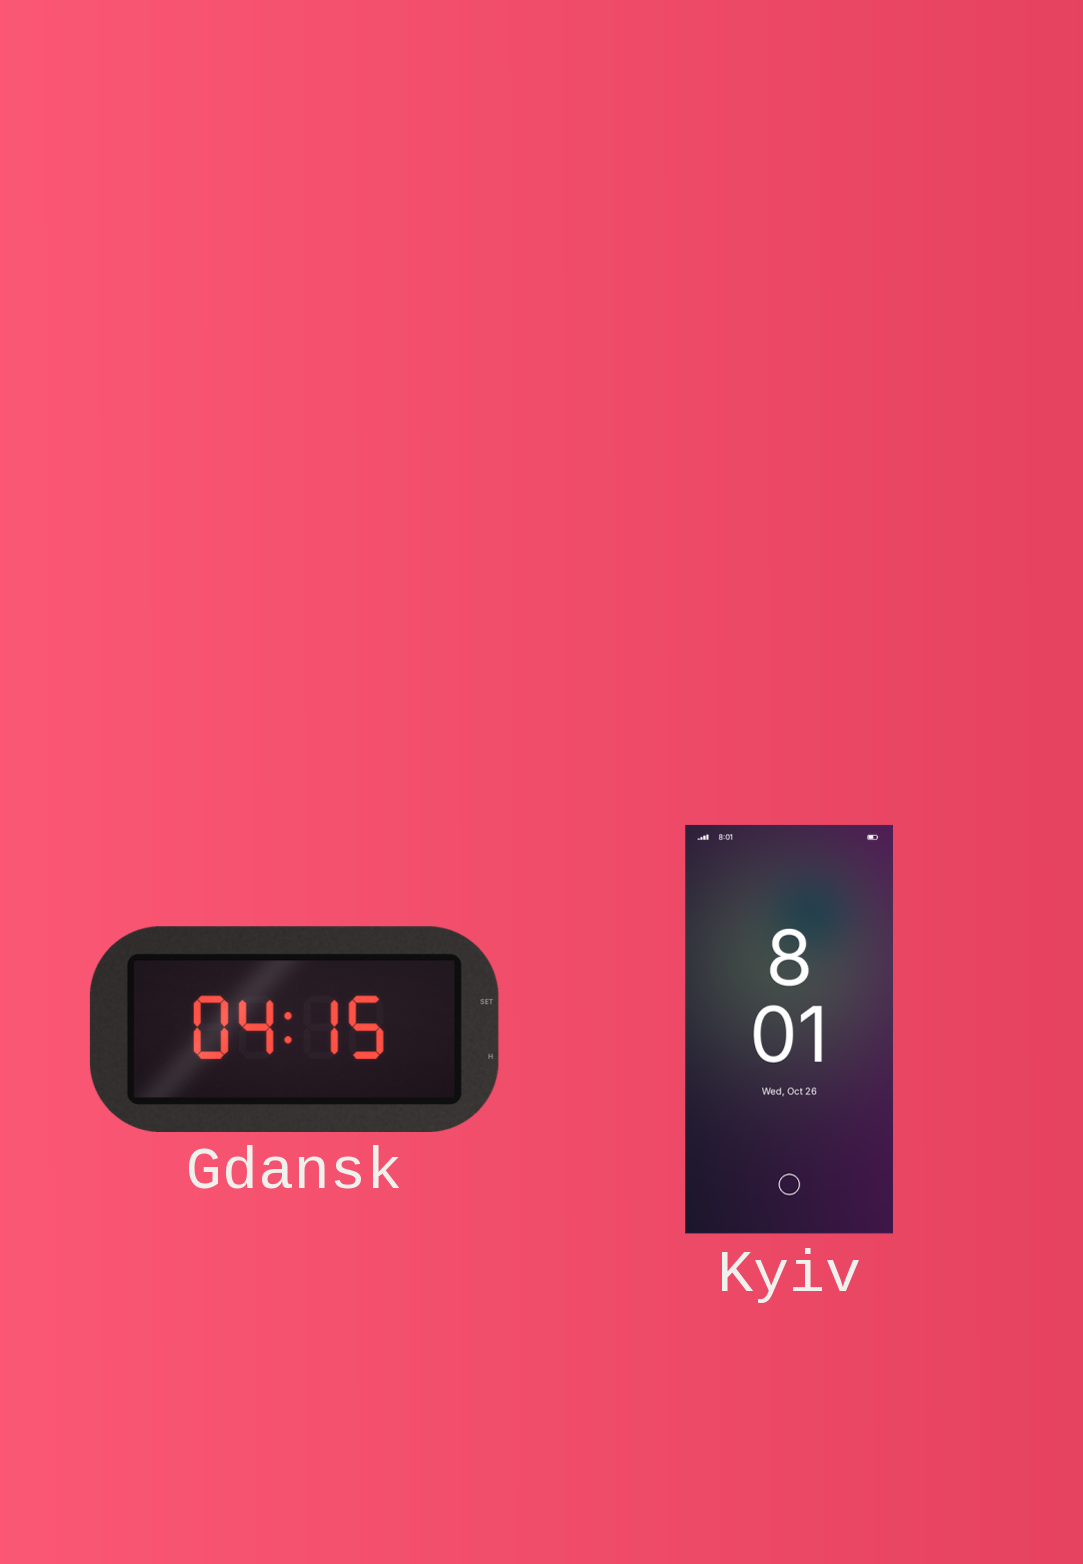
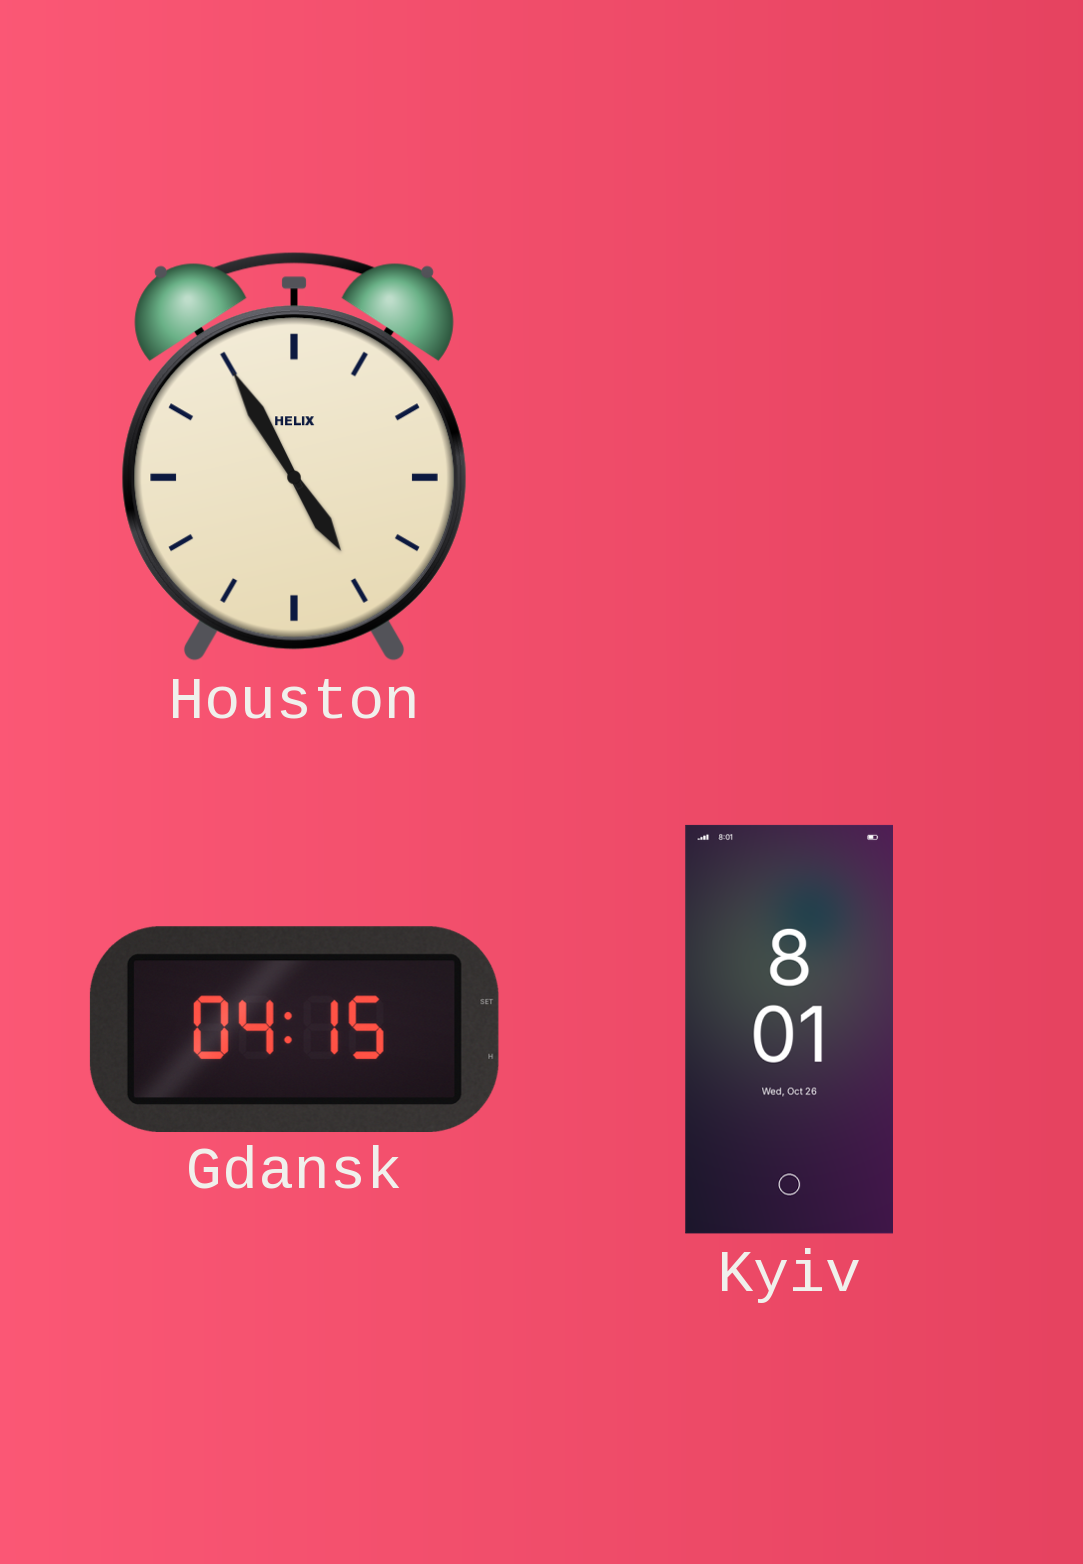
Houston: none -> 4:55 (294, 457)
